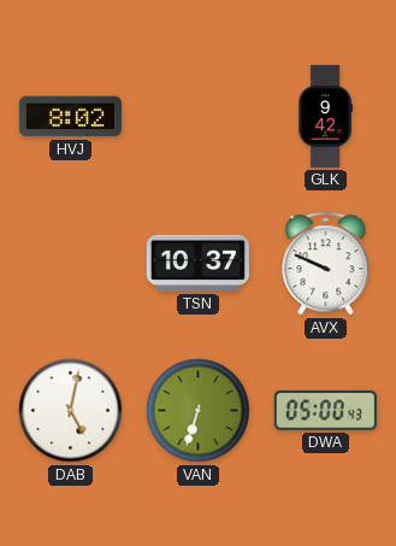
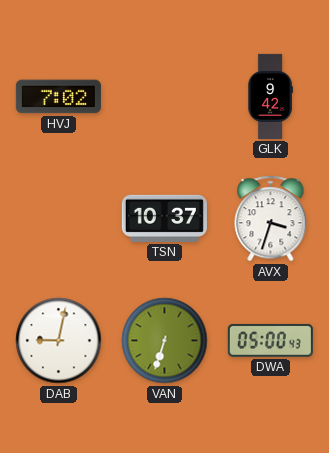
HVJ: 8:02 -> 7:02 (58, 97)
AVX: 9:49 -> 3:33 (271, 219)
DAB: 5:02 -> 9:02 (59, 341)
